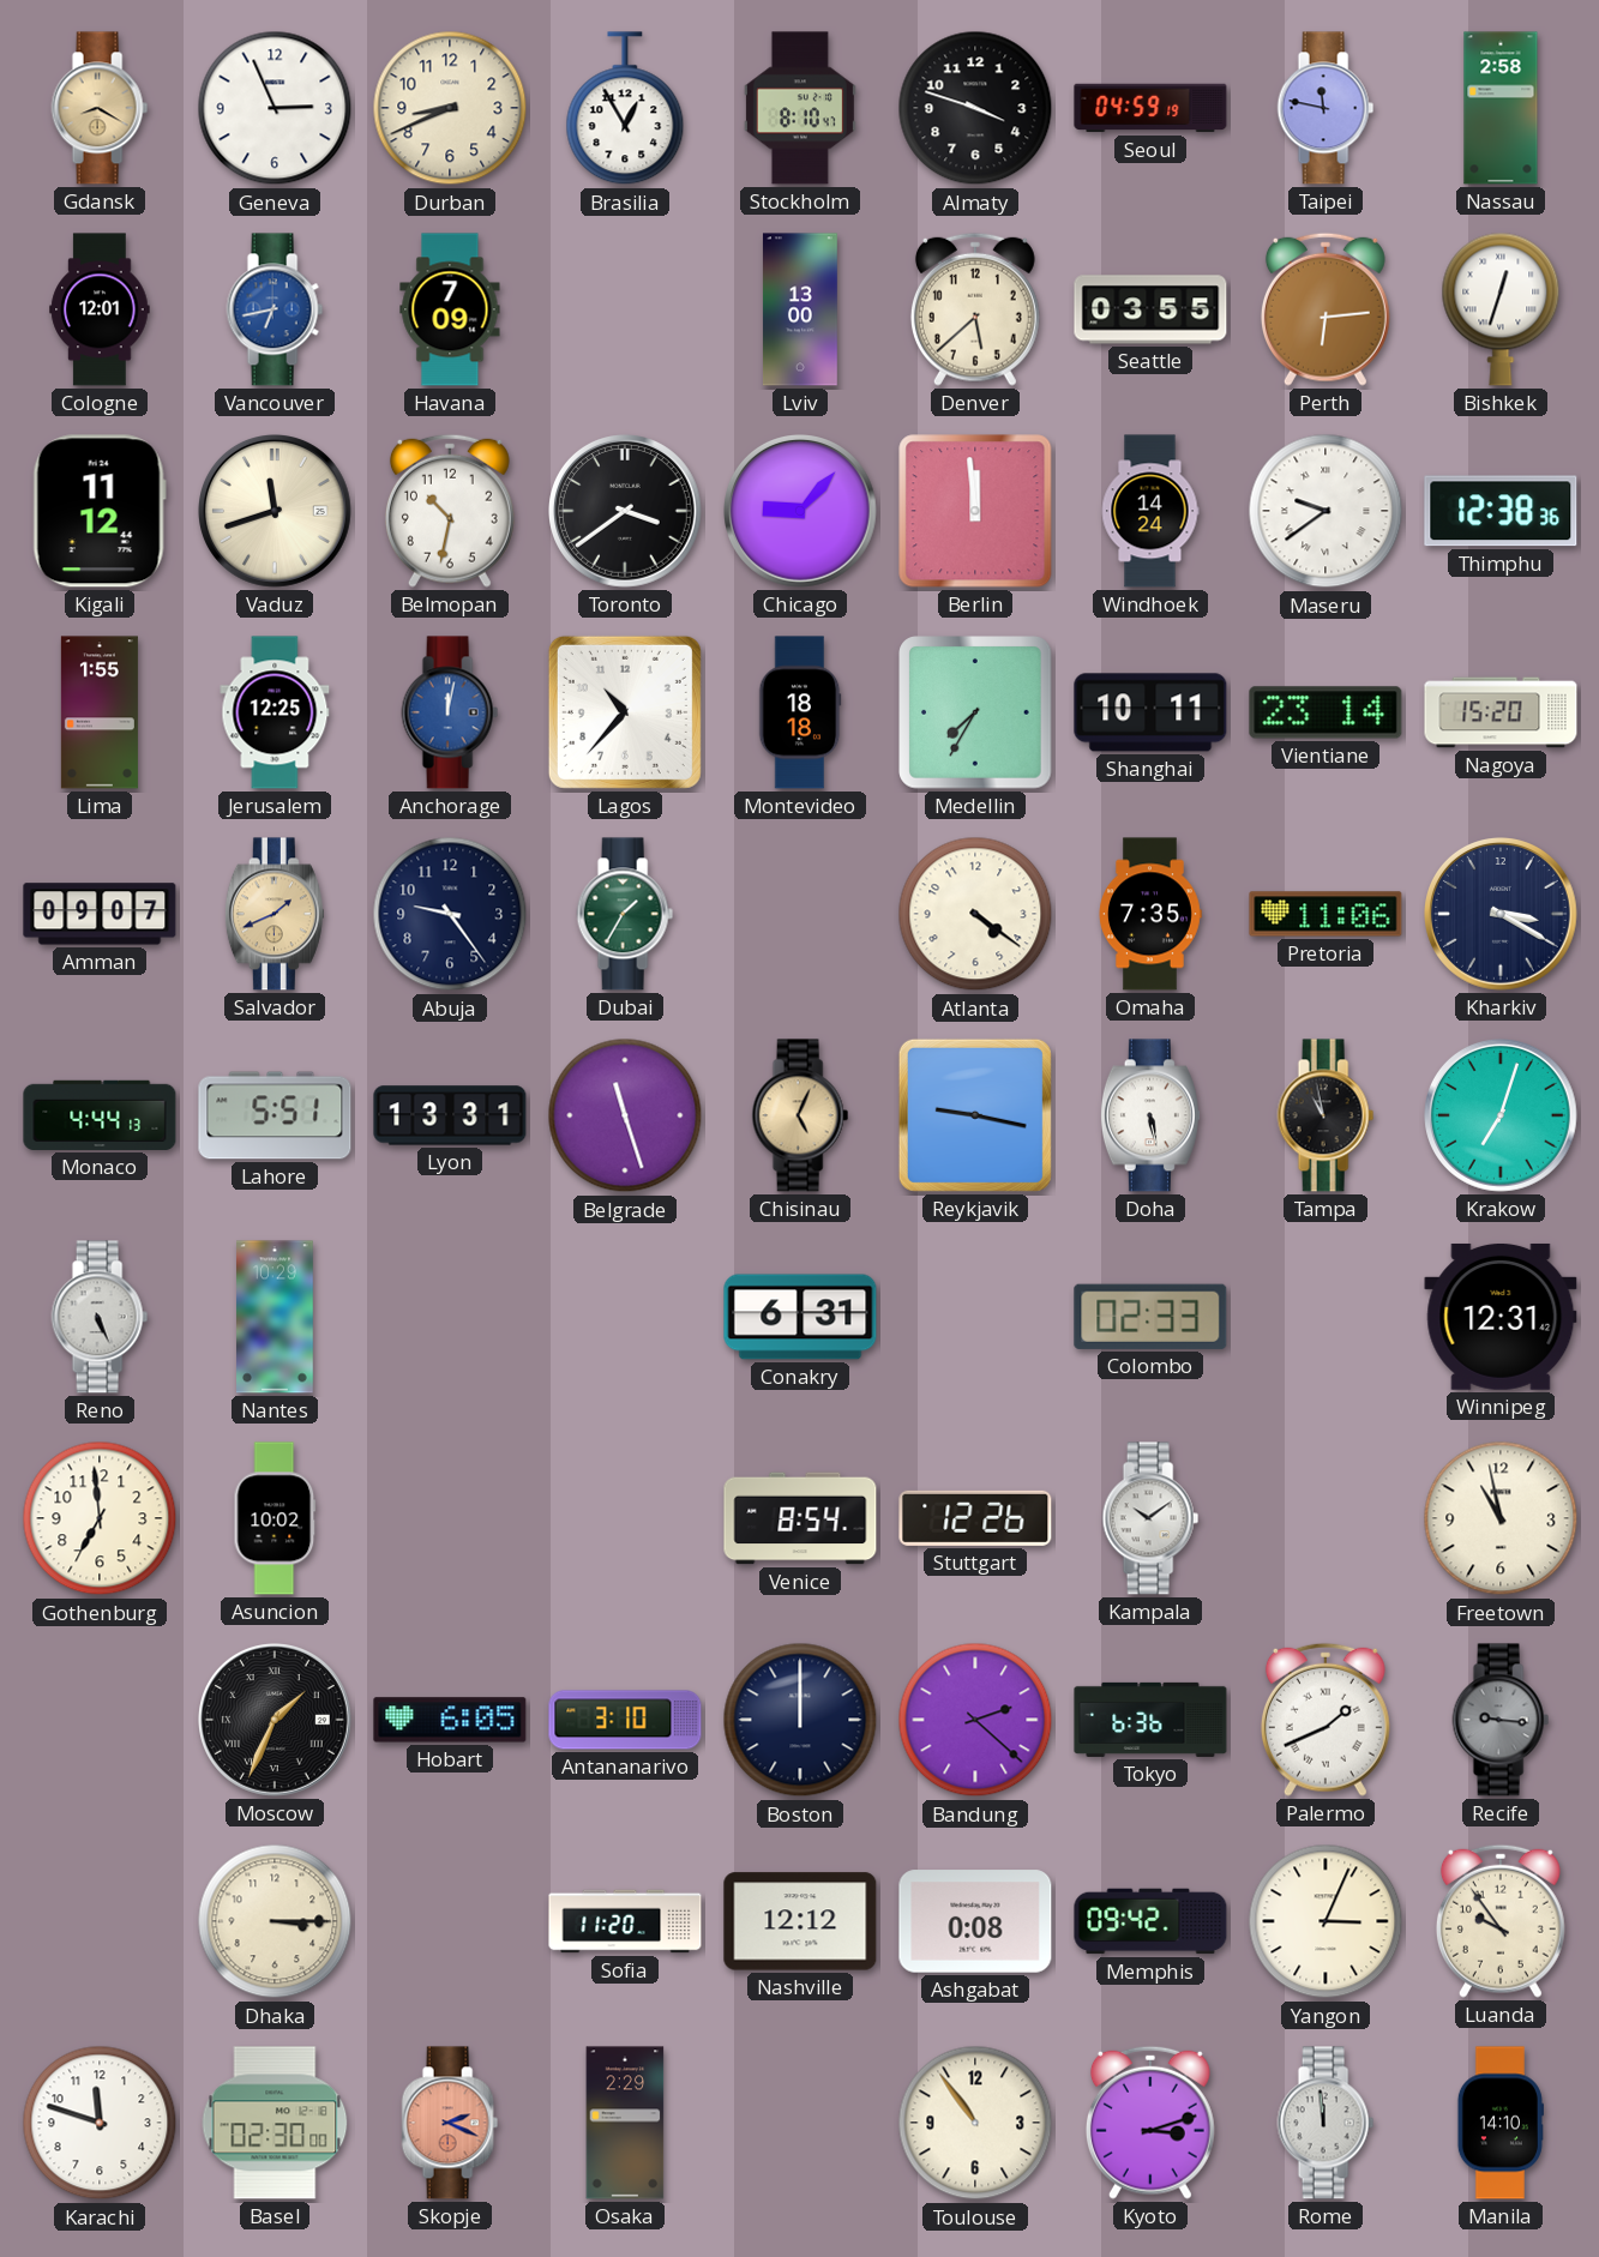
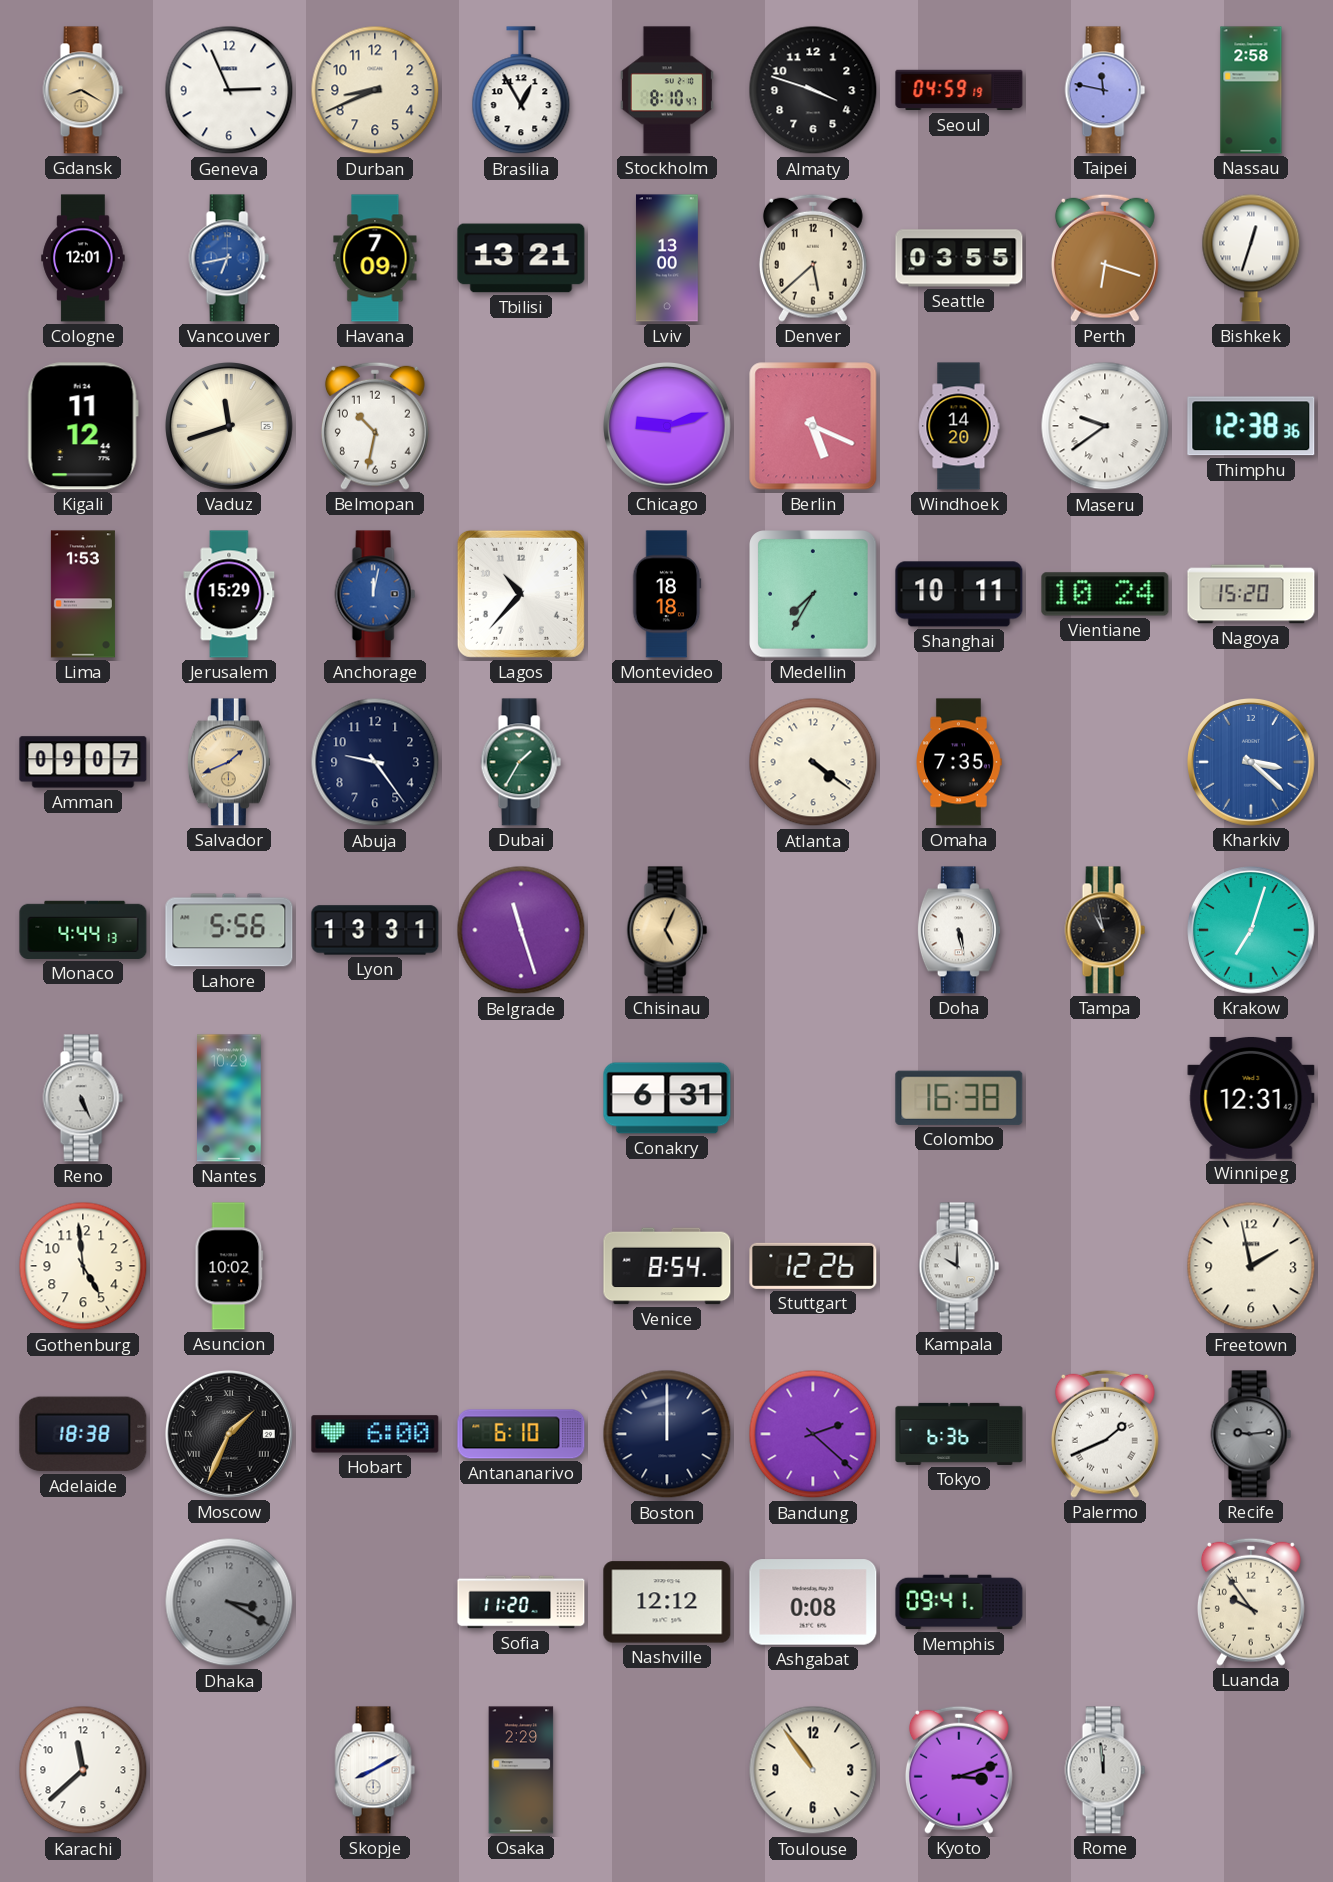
Tbilisi: none -> 13:21 (521, 258)
Perth: 6:14 -> 6:18 (1105, 258)
Toronto: 3:39 -> none (626, 512)
Chicago: 9:07 -> 9:12 (668, 427)
Berlin: 11:59 -> 5:19 (813, 426)
Windhoek: 14:24 -> 14:20 (959, 426)
Lima: 1:55 -> 1:53 (83, 594)
Jerusalem: 12:25 -> 15:29 (229, 594)
Vientiane: 23:14 -> 10:24 (1105, 594)
Pretoria: 11:06 -> none (1326, 914)
Kharkiv: 3:20 -> 3:22 (1252, 763)
Kharkiv dial: navy -> blue (1252, 763)
Lahore: 5:51 -> 5:56 (229, 930)
Reykjavik: 9:17 -> none (975, 1115)
Colombo: 02:33 -> 16:38 (959, 1098)
Gothenburg: 6:59 -> 4:59 (83, 1266)
Kampala: 10:09 -> 10:00 (959, 1266)
Freetown: 10:58 -> 1:58 (1251, 1266)
Adelaide: none -> 18:38 (83, 1434)
Hobart: 6:05 -> 6:00 (375, 1434)
Antananarivo: 3:10 -> 6:10 (521, 1434)
Recife: 9:16 -> 9:14 (1251, 1434)
Dhaka: 3:15 -> 3:20 (229, 1602)
Dhaka dial: cream -> grey (229, 1602)
Memphis: 09:42 -> 09:41 (959, 1602)
Yangon: 3:04 -> none (1326, 1921)
Karachi: 11:48 -> 11:38 (83, 1770)
Basel: 02:30 -> none (275, 2123)
Skopje: 2:19 -> 8:10 (375, 1770)
Skopje dial: salmon -> white (375, 1770)
Manila: 14:10 -> none (1501, 2123)
